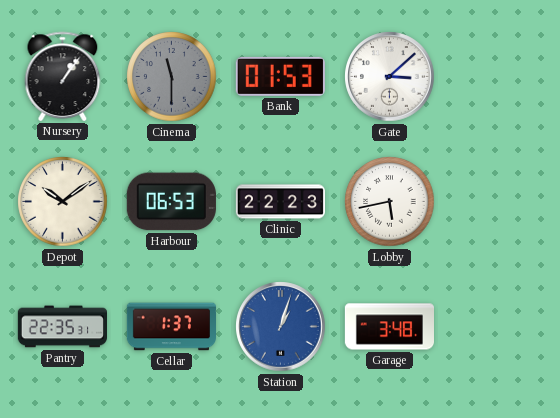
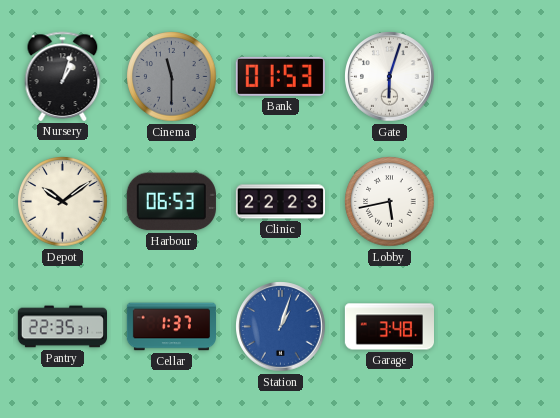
Nursery: 1:06 -> 1:03 (63, 76)
Gate: 3:08 -> 6:03 (390, 77)
